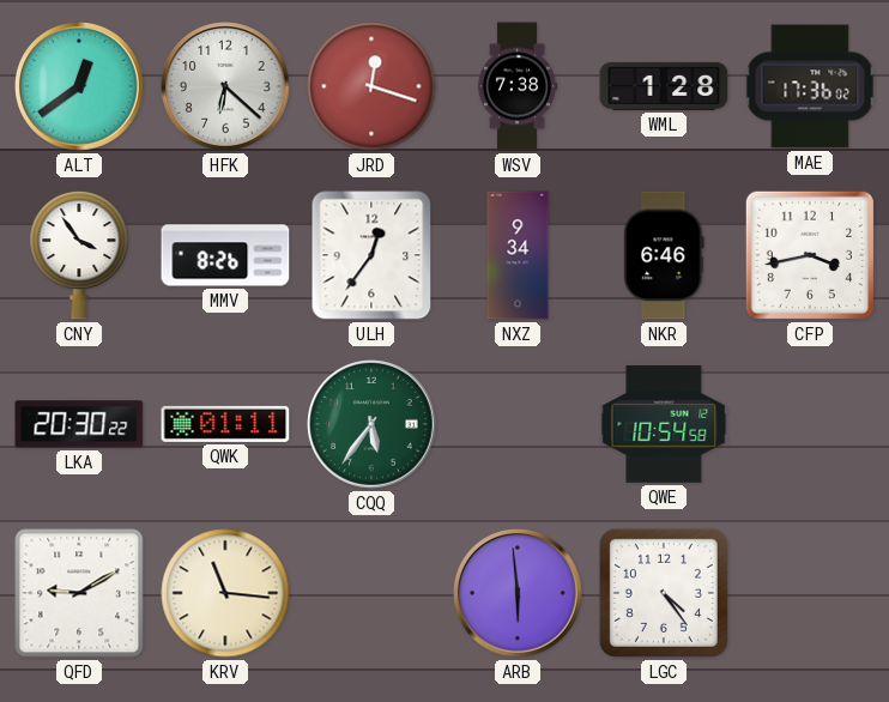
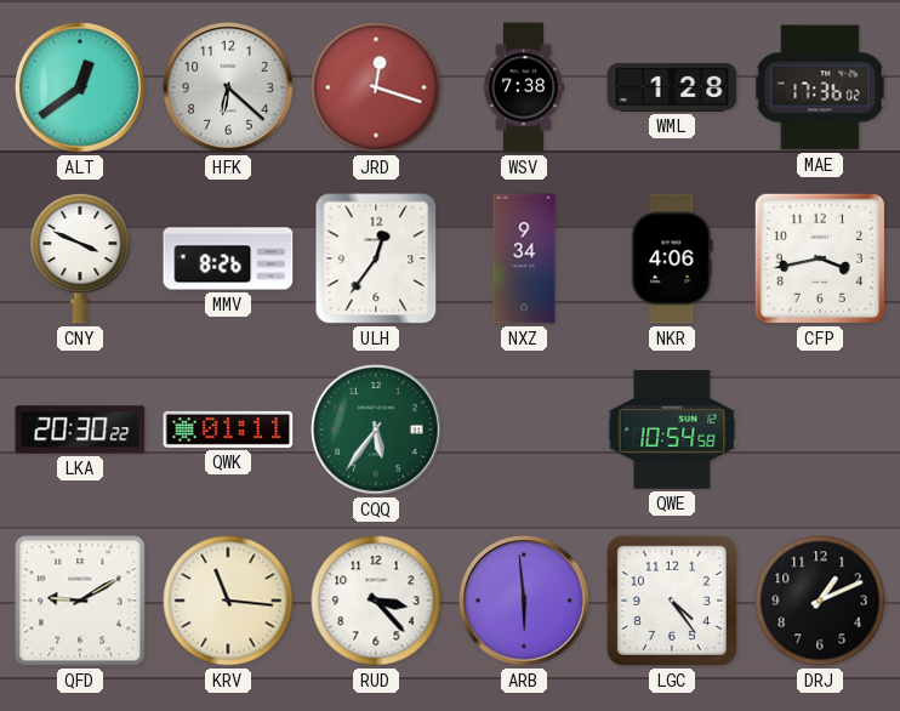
CNY: 3:54 -> 3:49 (80, 258)
NKR: 6:46 -> 4:06 (672, 258)
RUD: none -> 3:23 (376, 601)
DRJ: none -> 1:11 (820, 601)
